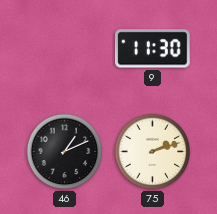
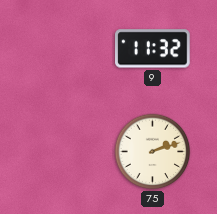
9: 11:30 -> 11:32 (153, 49)
46: 1:11 -> none (65, 152)
